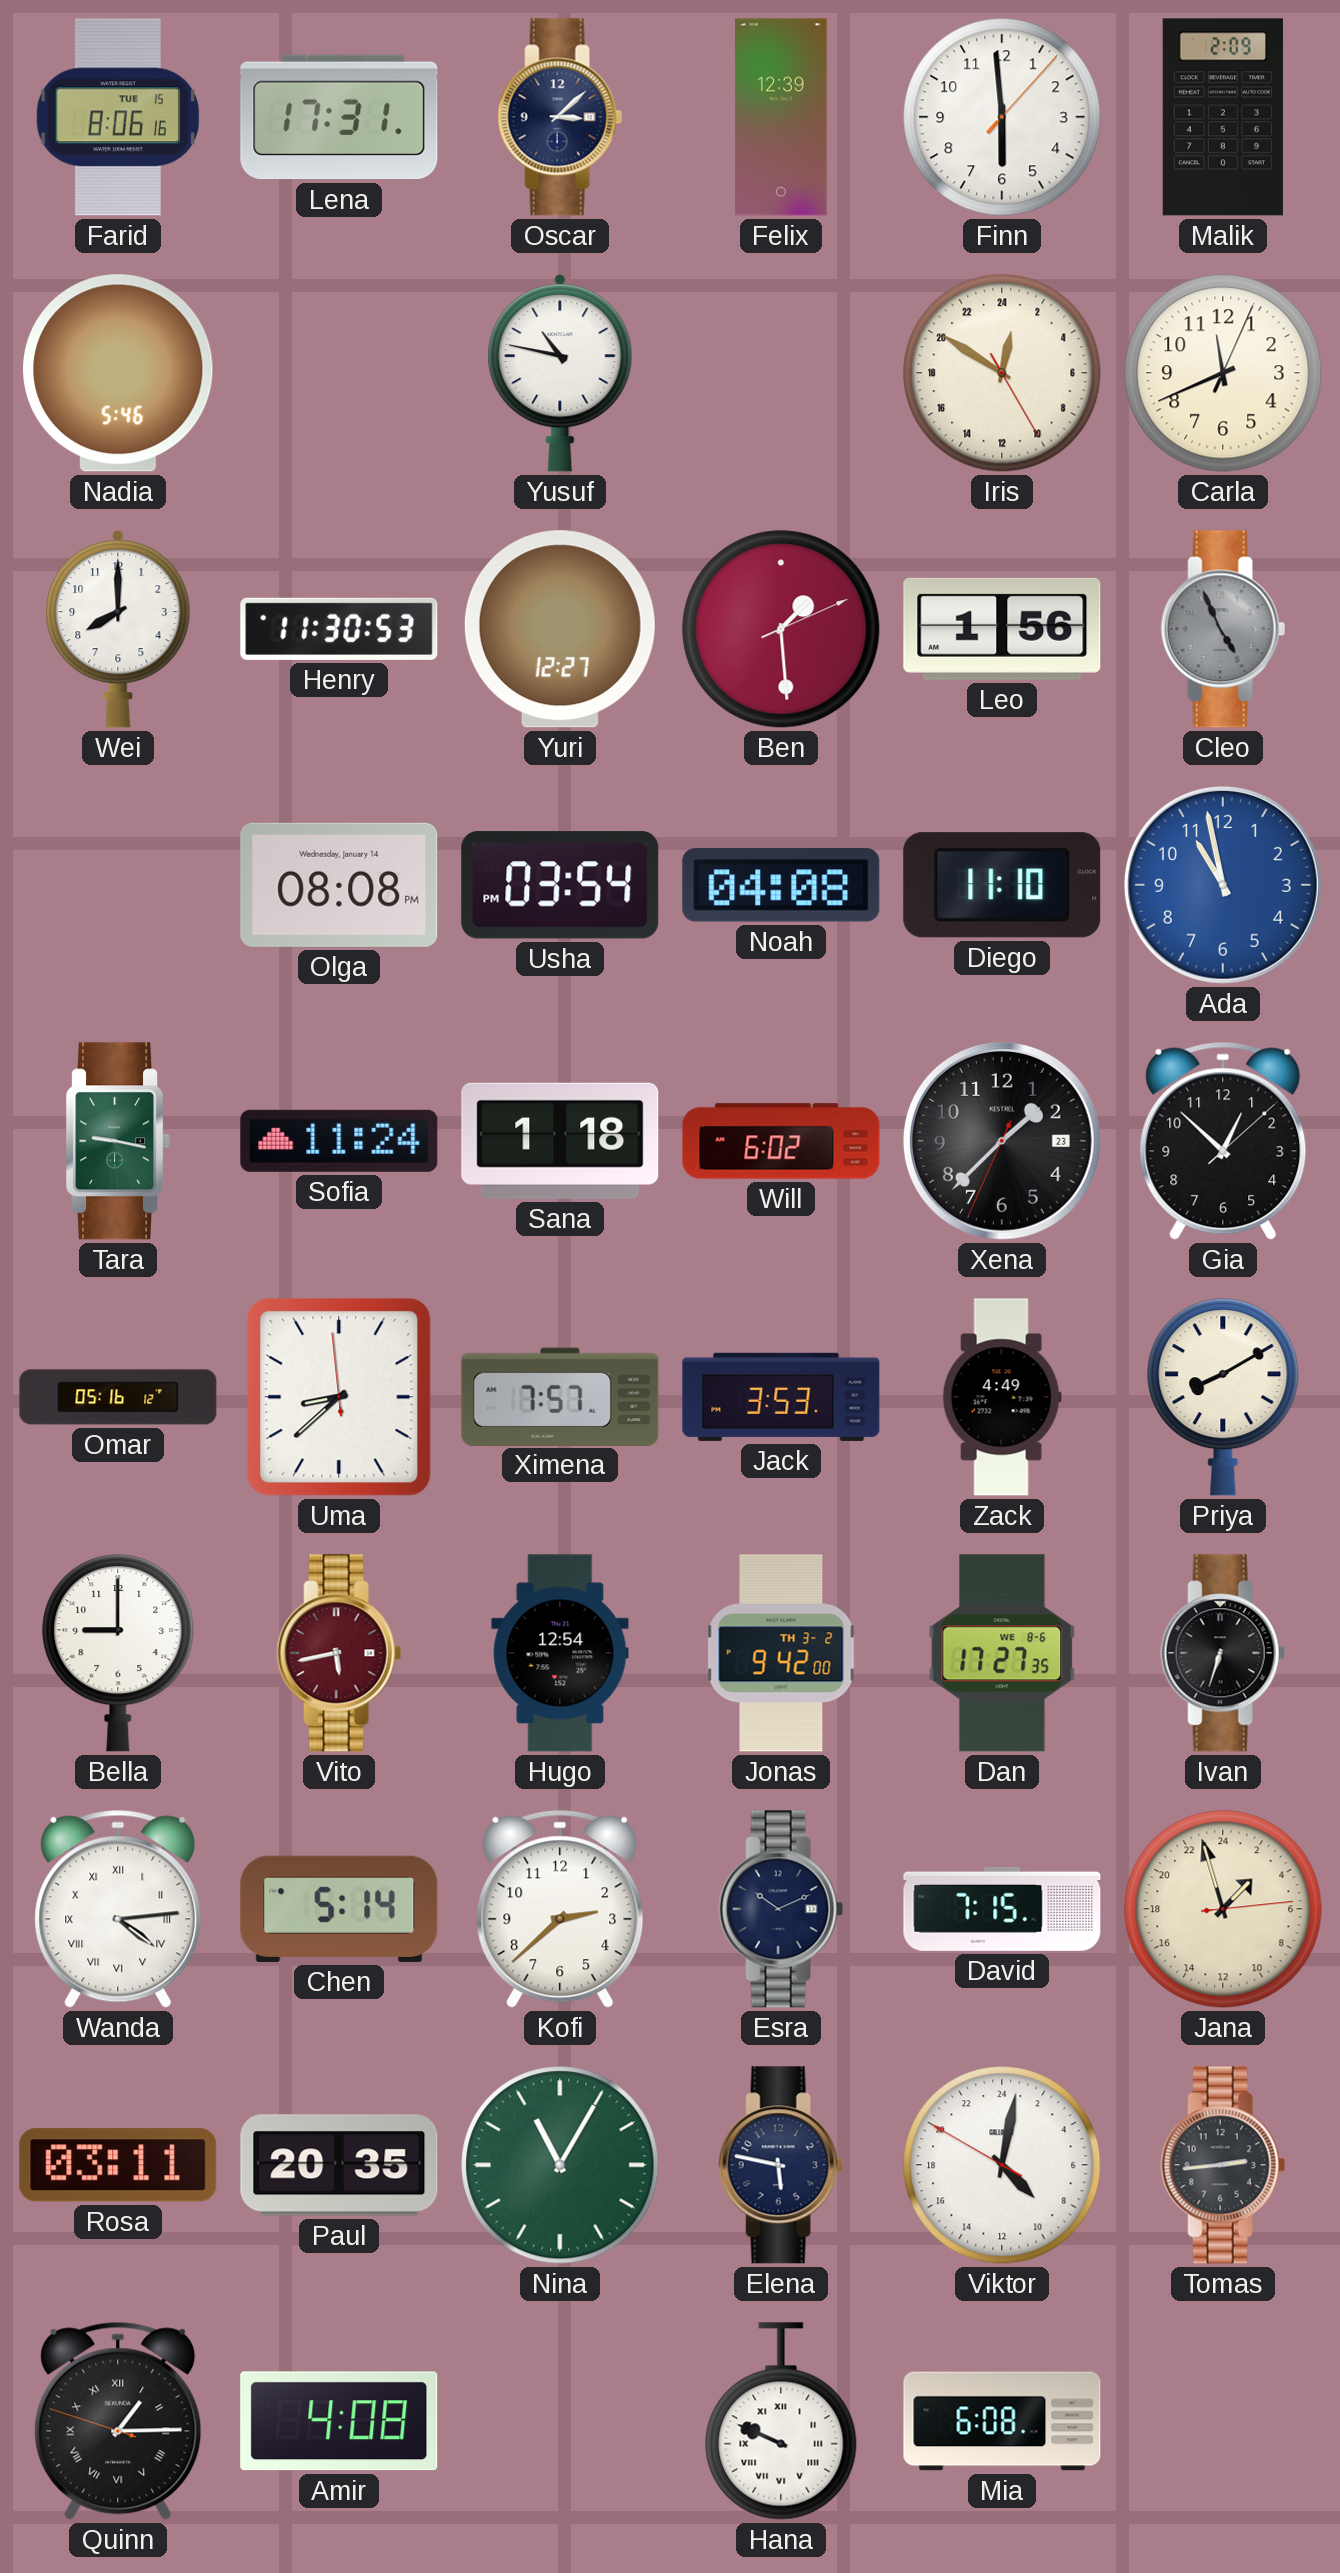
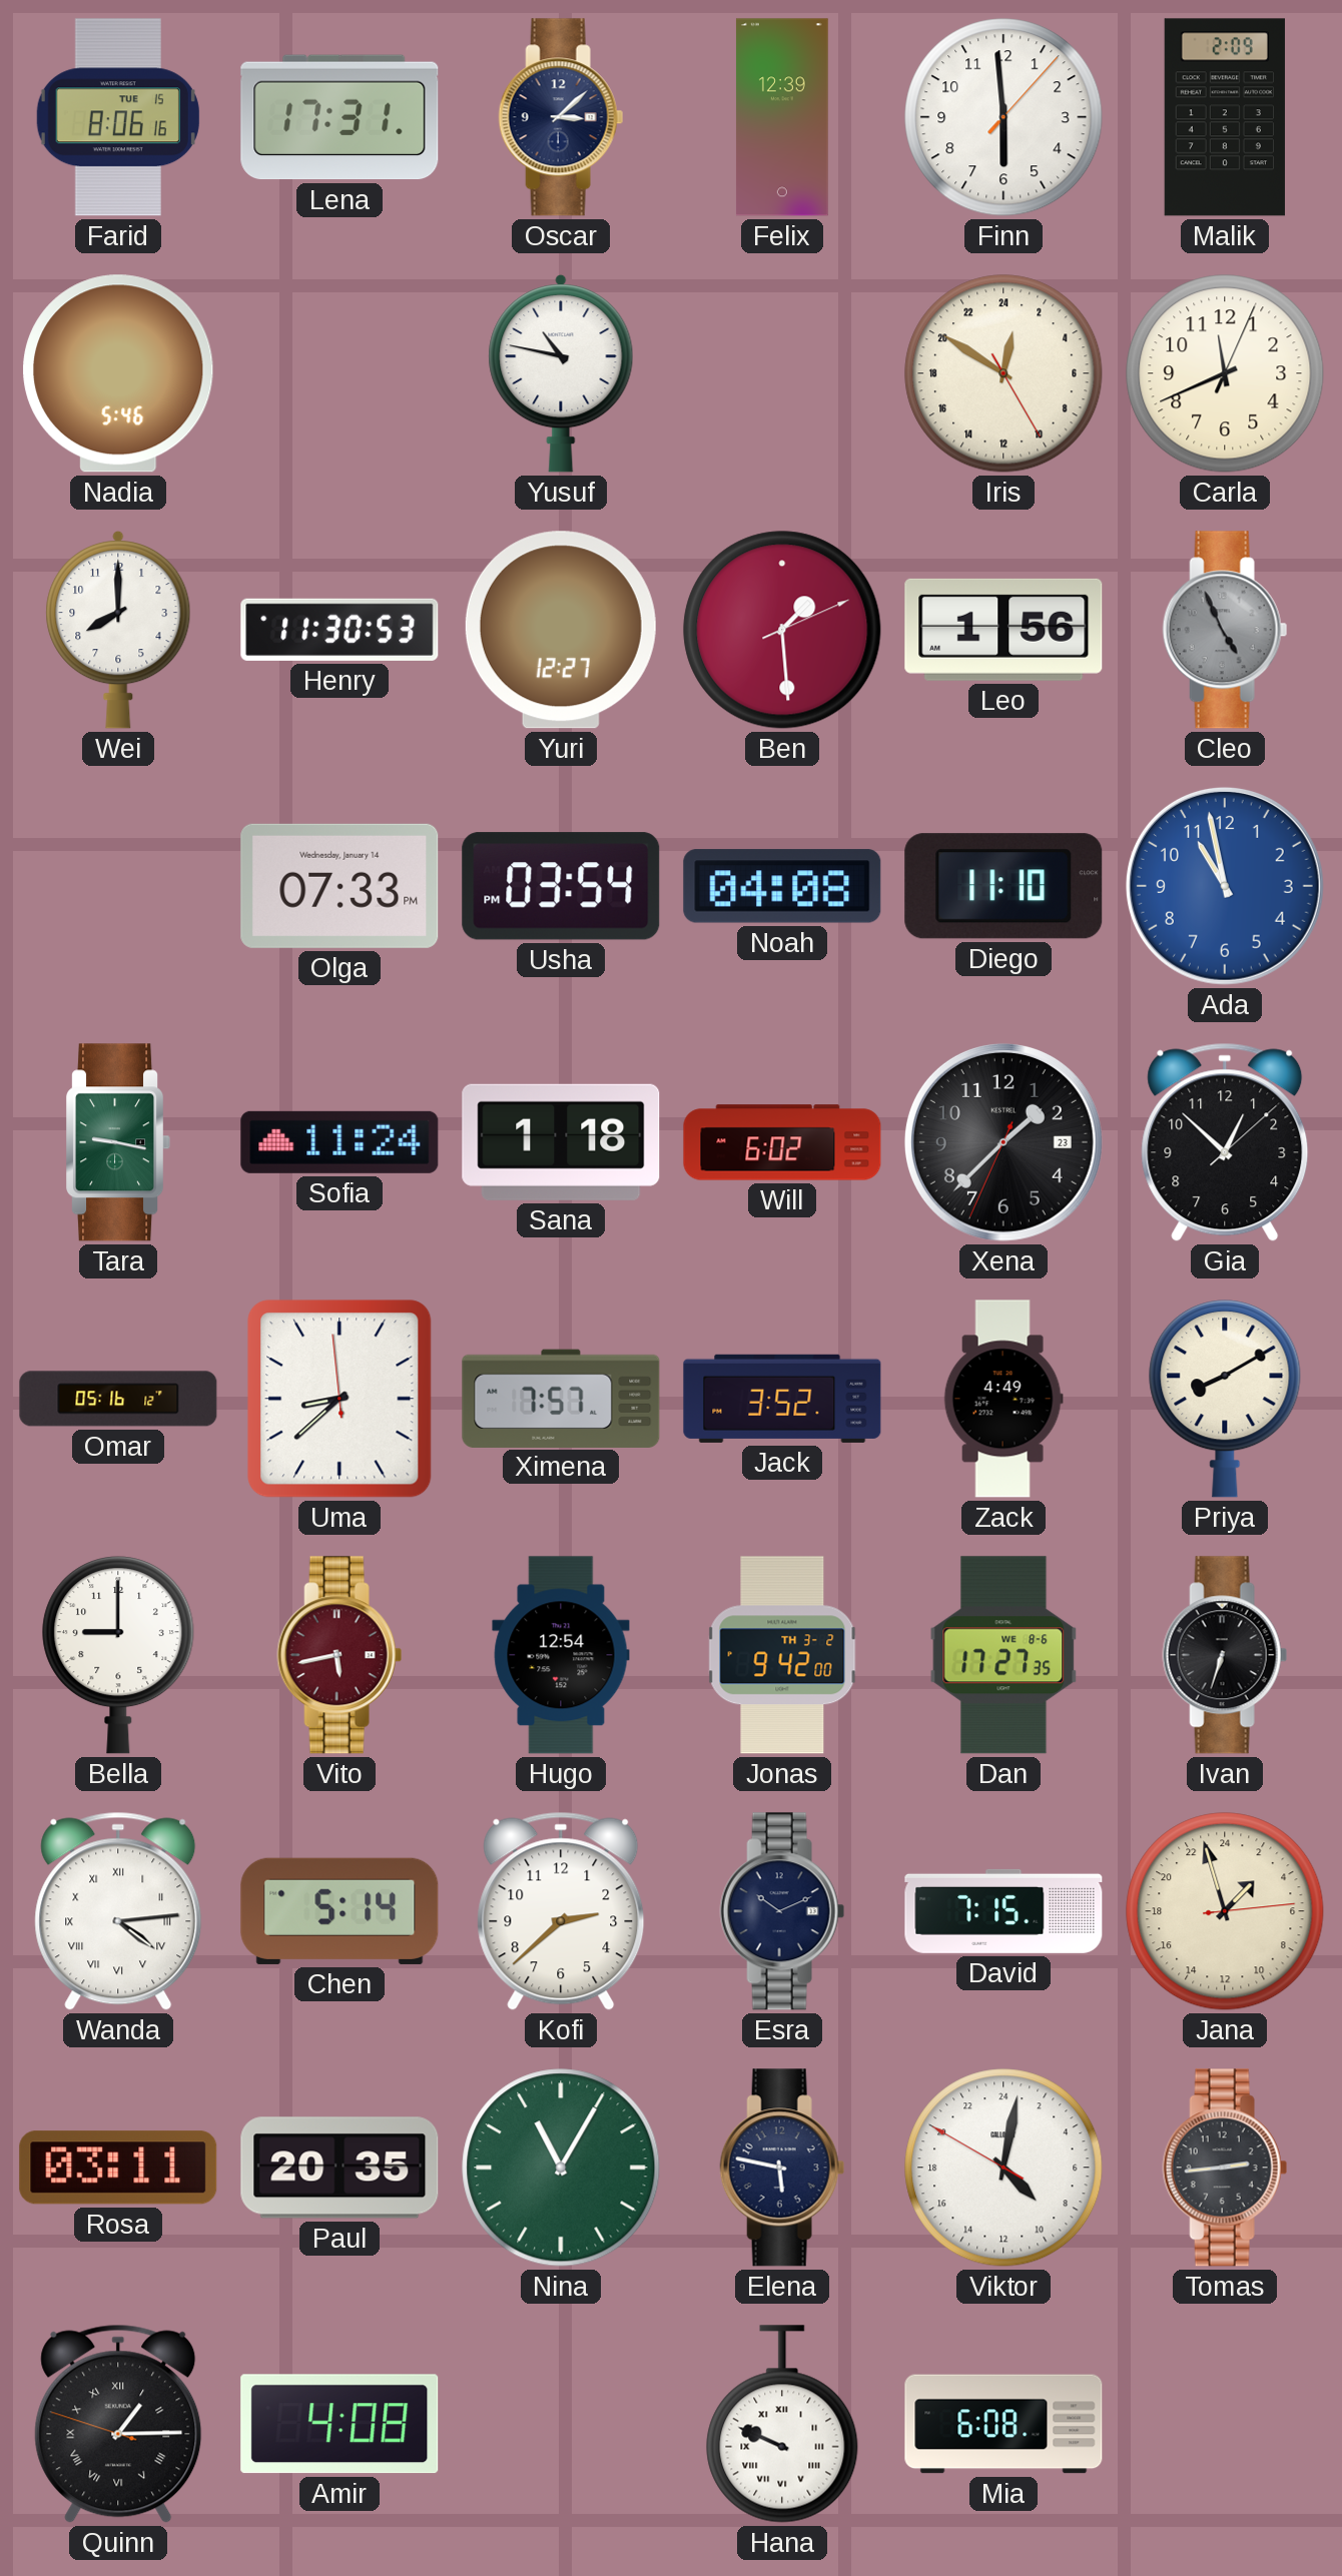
Olga: 08:08 -> 07:33 (340, 886)
Jack: 3:53 -> 3:52 (782, 1399)
